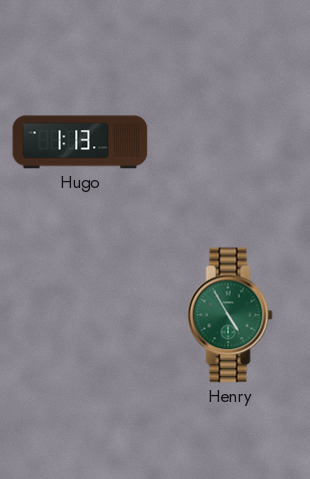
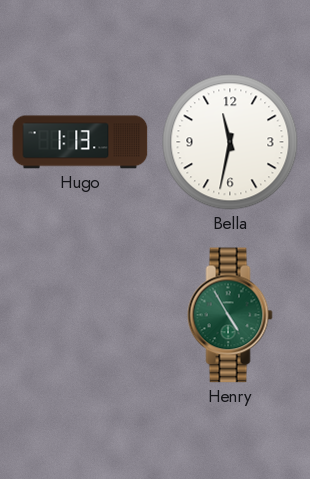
Bella: none -> 11:32 (230, 142)
